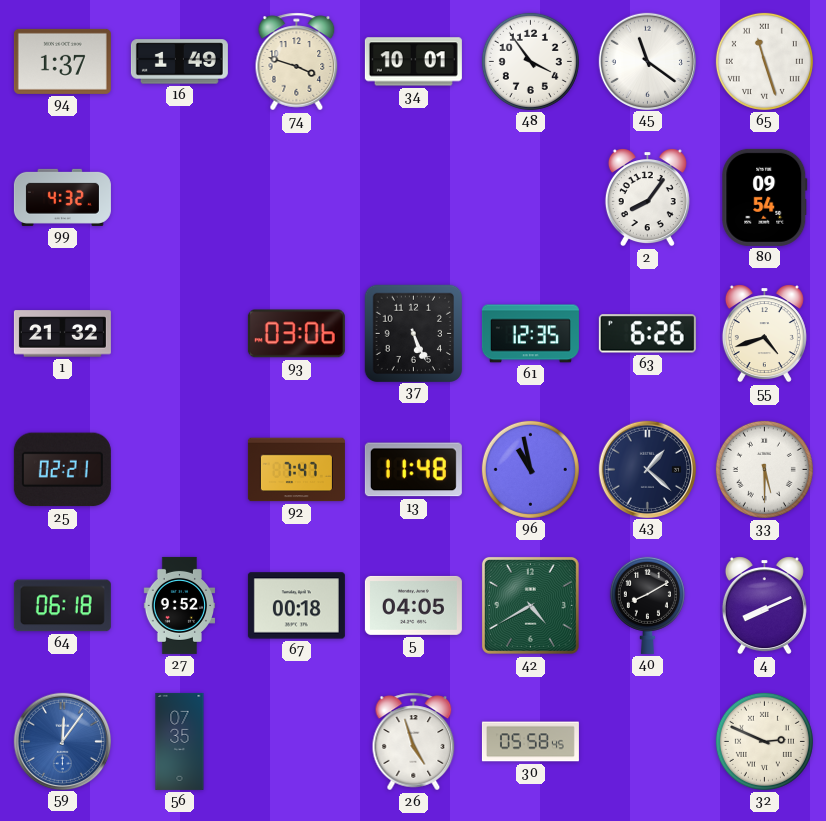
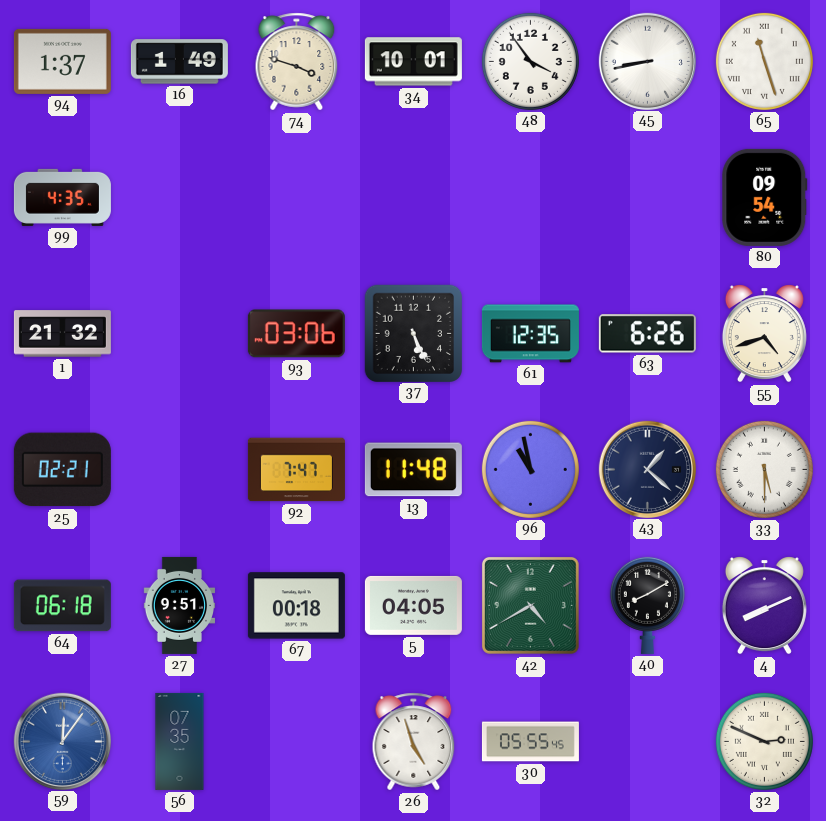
45: 11:21 -> 8:43 (647, 61)
99: 4:32 -> 4:35 (62, 197)
2: 8:06 -> none (647, 198)
27: 9:52 -> 9:51 (180, 605)
30: 05:58 -> 05:55 (530, 742)
